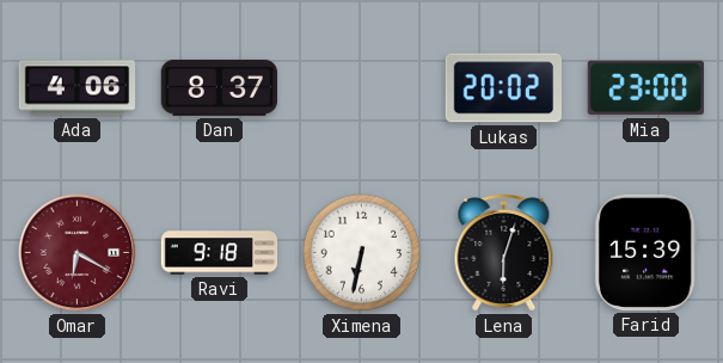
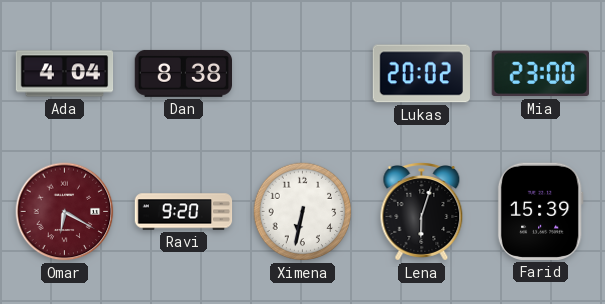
Ada: 4:06 -> 4:04 (65, 74)
Dan: 8:37 -> 8:38 (183, 73)
Ravi: 9:18 -> 9:20 (184, 212)
